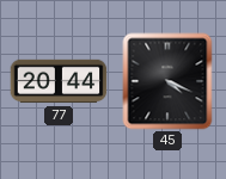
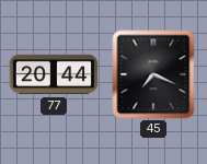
45: 4:19 -> 7:19 (153, 74)
